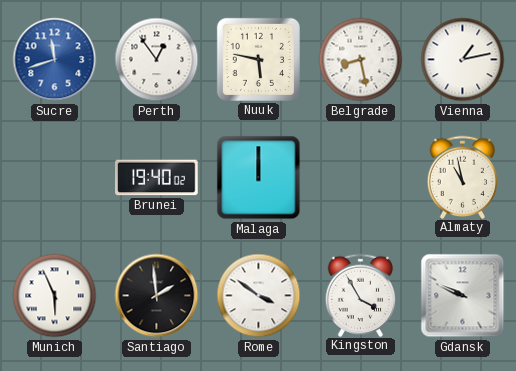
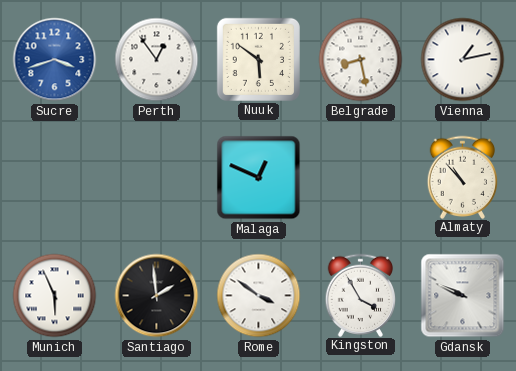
Sucre: 11:42 -> 3:42 (55, 60)
Nuuk: 5:47 -> 5:51 (258, 59)
Brunei: 19:40 -> none (157, 178)
Malaga: 12:00 -> 12:49 (259, 178)
Almaty: 10:58 -> 10:53 (463, 177)
